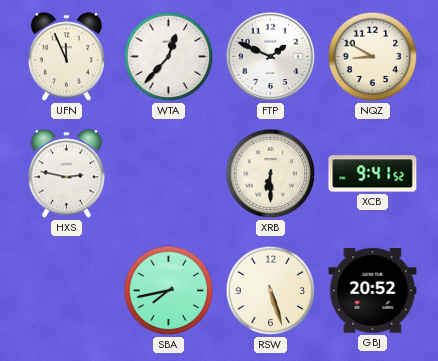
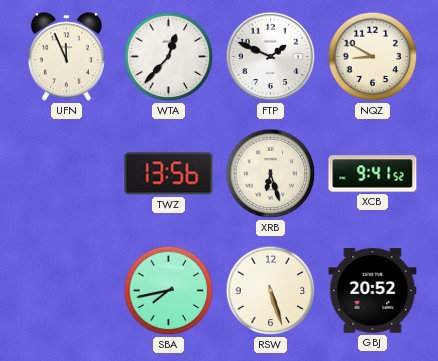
HXS: 2:47 -> none (66, 174)
TWZ: none -> 13:56 (169, 174)
XRB: 6:30 -> 6:27 (271, 174)
